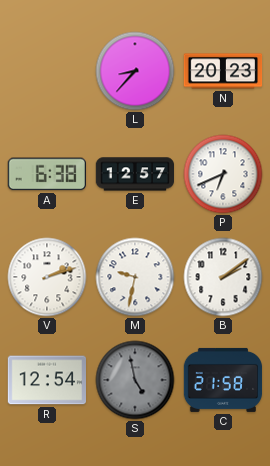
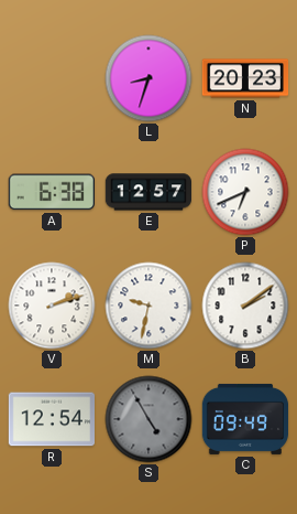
L: 8:37 -> 8:33 (148, 78)
S: 4:58 -> 4:55 (148, 419)
C: 21:58 -> 09:49 (245, 419)
